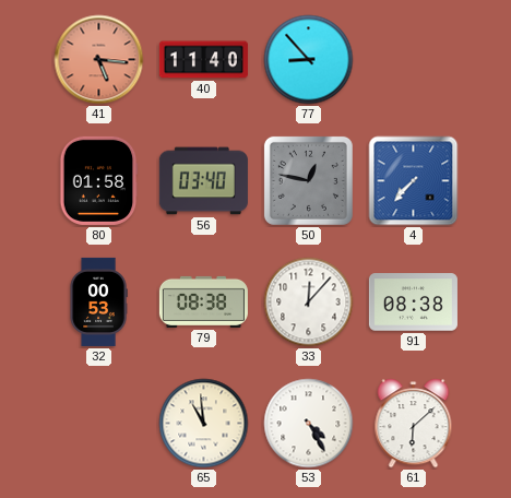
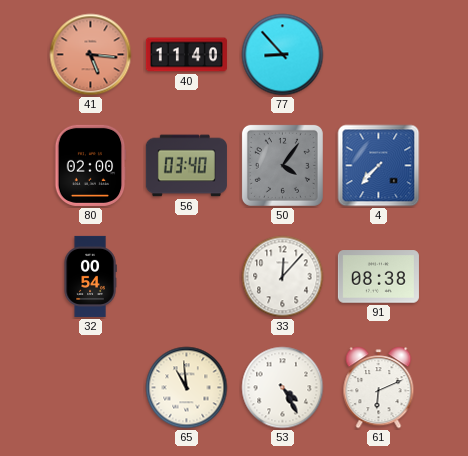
80: 01:58 -> 02:00 (90, 165)
50: 12:47 -> 4:06 (282, 165)
32: 00:53 -> 00:54 (90, 276)
79: 08:38 -> none (203, 301)
61: 6:08 -> 6:11 (379, 388)
